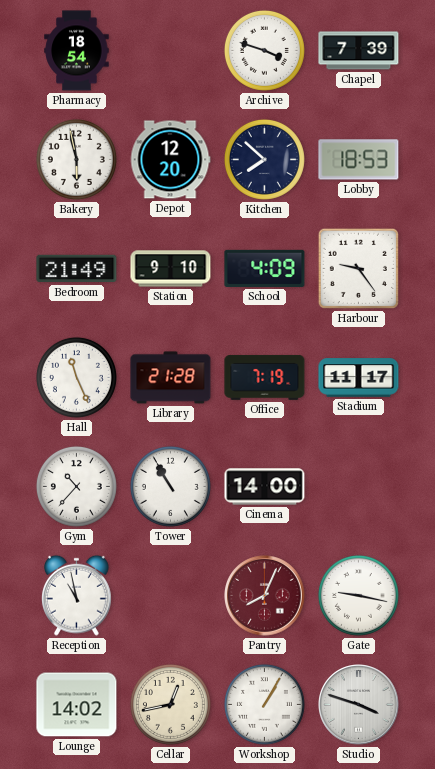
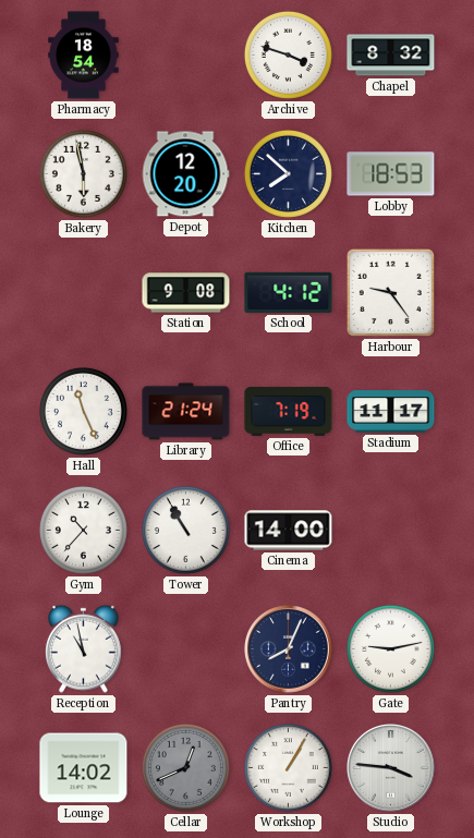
Chapel: 7:39 -> 8:32 (391, 56)
Bedroom: 21:49 -> none (77, 269)
Station: 9:10 -> 9:08 (186, 293)
School: 4:09 -> 4:12 (289, 292)
Library: 21:28 -> 21:24 (186, 412)
Pantry dial: burgundy -> navy (289, 649)
Gate: 9:17 -> 9:13 (390, 648)
Cellar: 12:43 -> 12:41 (185, 767)
Cellar dial: cream -> grey (185, 767)
Studio: 3:48 -> 3:46 (391, 768)
